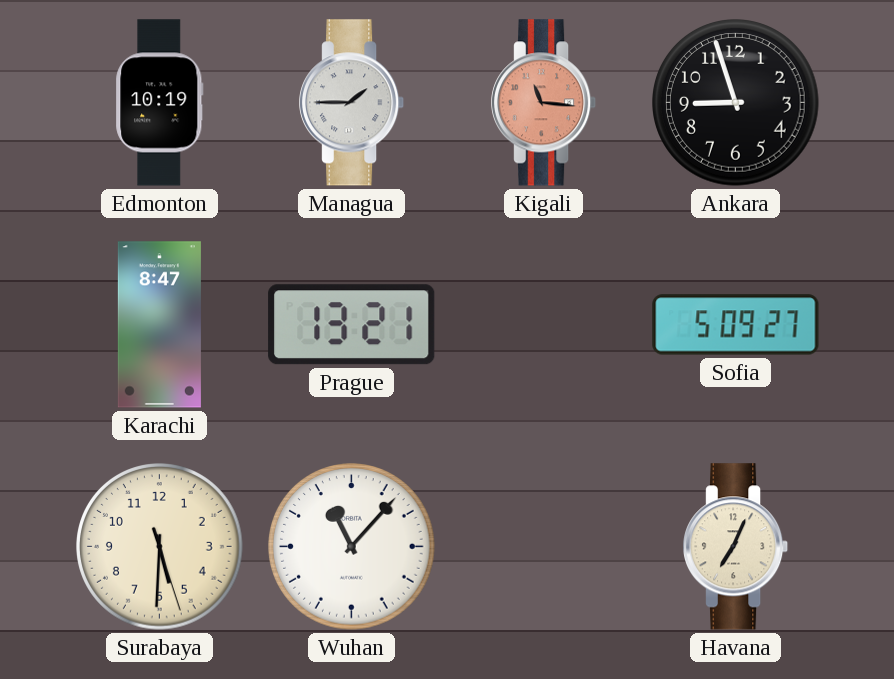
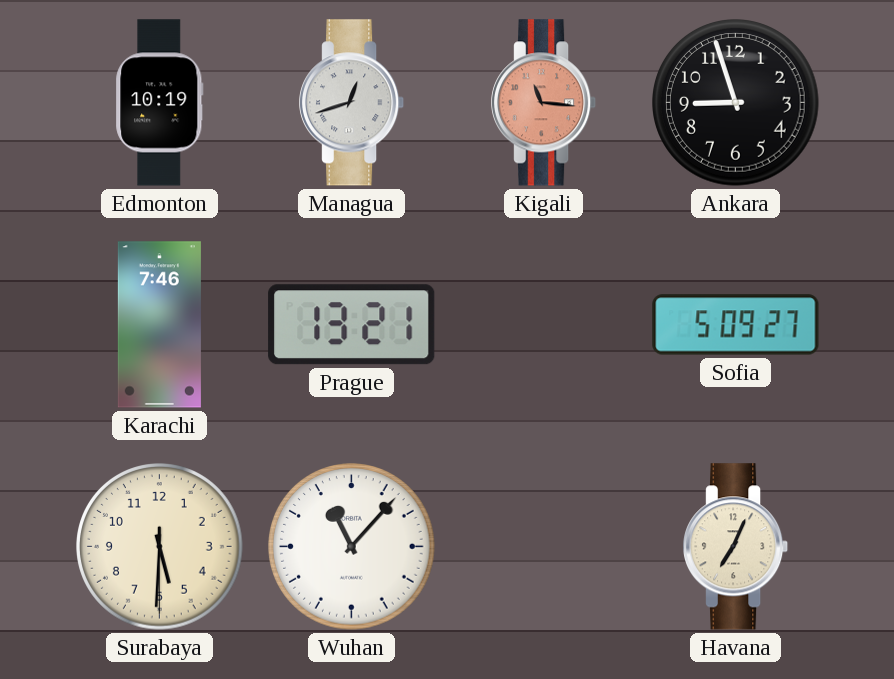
Managua: 1:45 -> 12:42 (353, 103)
Karachi: 8:47 -> 7:46 (159, 325)
Surabaya: 5:30:27 -> 5:30:30 (160, 547)
